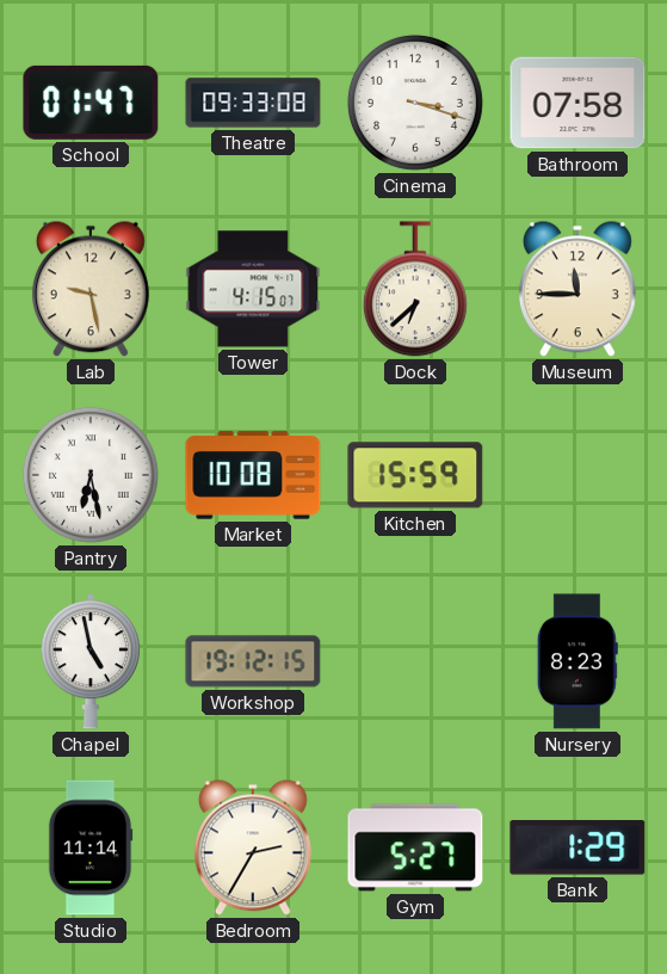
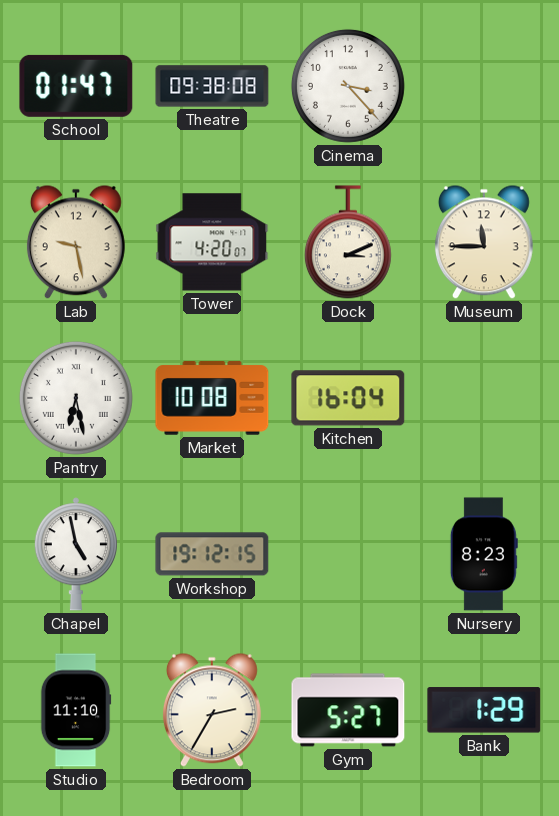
Theatre: 09:33 -> 09:38 (212, 86)
Cinema: 3:18 -> 3:23 (348, 86)
Bathroom: 07:58 -> none (578, 103)
Tower: 4:15 -> 4:20 (212, 242)
Dock: 6:38 -> 3:11 (348, 242)
Kitchen: 15:59 -> 16:04 (348, 398)
Studio: 11:14 -> 11:10 (76, 710)
